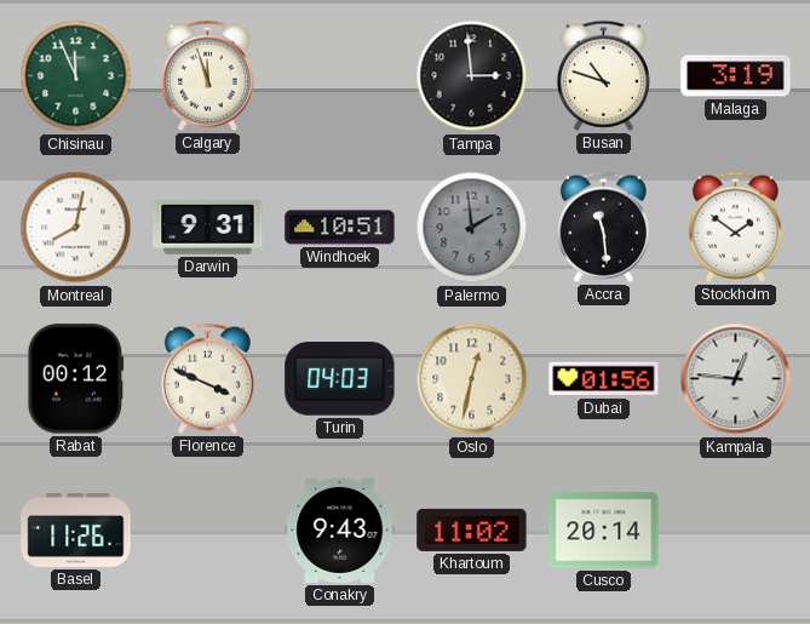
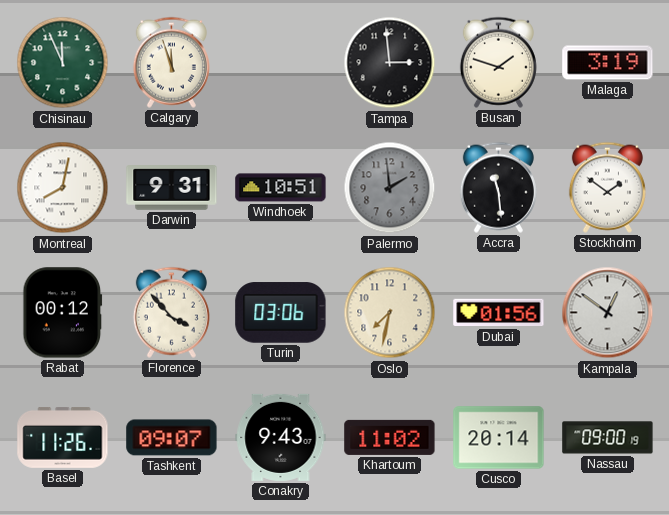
Busan: 10:48 -> 1:48 (498, 62)
Florence: 3:49 -> 3:53 (171, 312)
Turin: 04:03 -> 03:06 (281, 313)
Oslo: 12:32 -> 7:32 (390, 313)
Kampala: 12:46 -> 12:51 (608, 313)
Tashkent: none -> 09:07 (172, 438)
Nassau: none -> 09:00 (608, 438)
